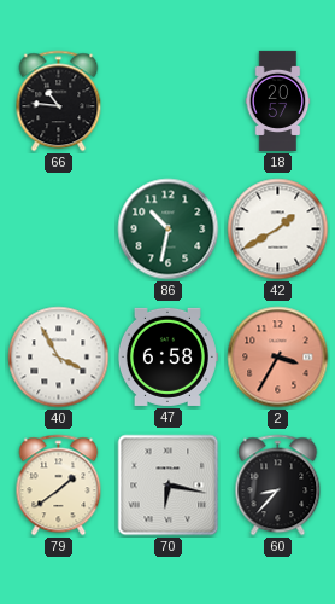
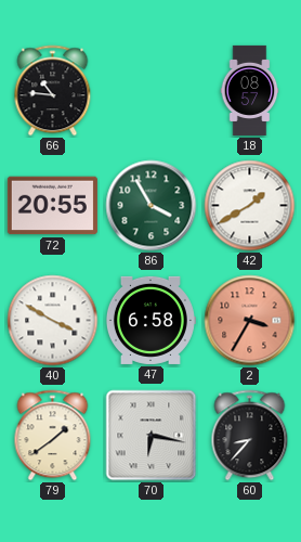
18: 20:57 -> 08:57 (250, 90)
72: none -> 20:55 (52, 206)
86: 10:32 -> 3:55 (152, 206)
40: 3:55 -> 3:50 (53, 321)
